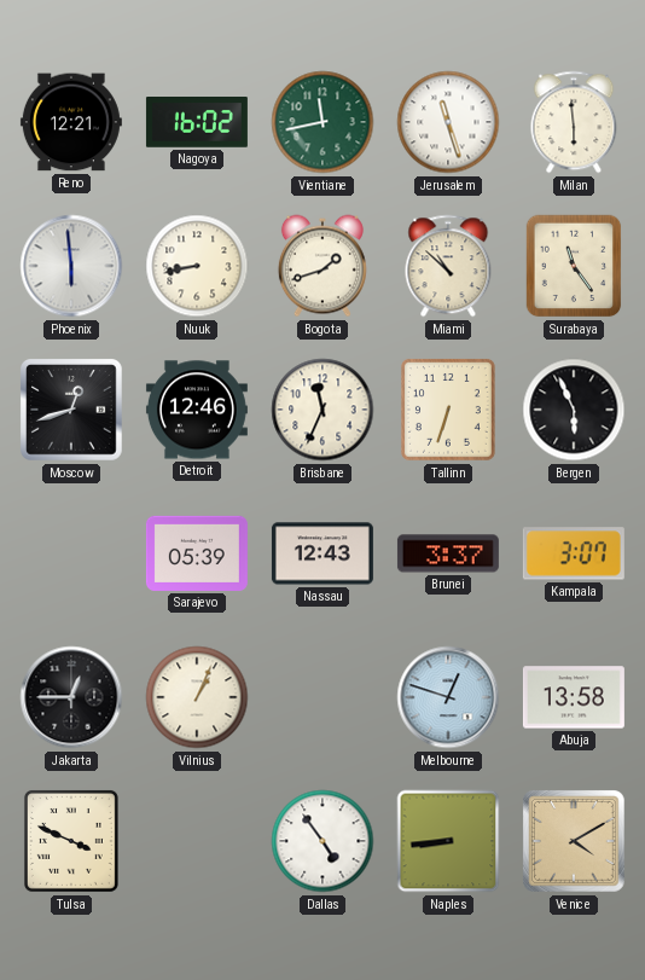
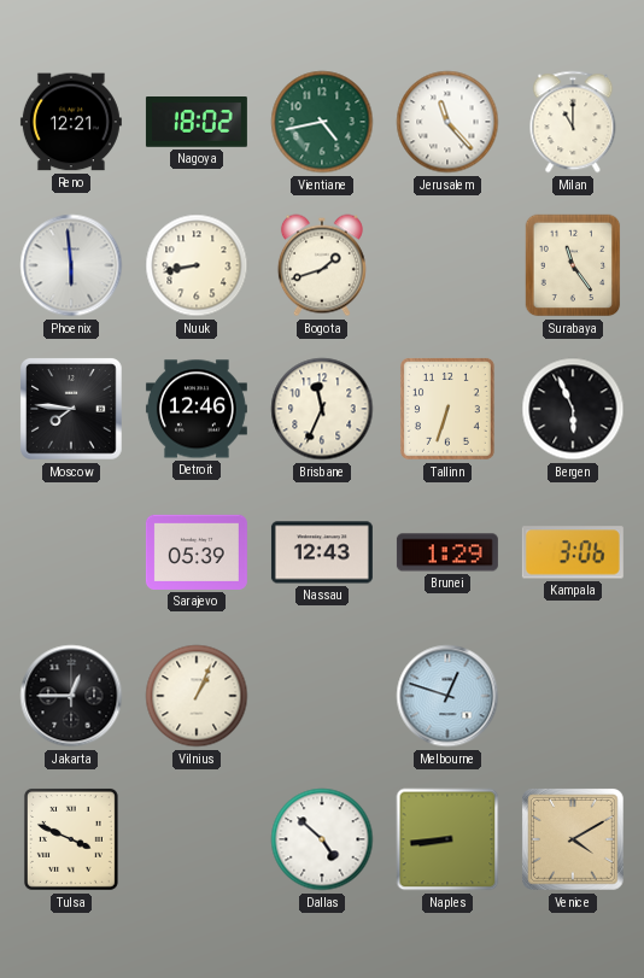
Nagoya: 16:02 -> 18:02 (197, 122)
Vientiane: 11:43 -> 4:43 (322, 122)
Jerusalem: 11:27 -> 11:23 (447, 122)
Milan: 5:59 -> 11:00 (573, 122)
Miami: 10:52 -> none (448, 266)
Moscow: 12:42 -> 7:46 (72, 410)
Brunei: 3:37 -> 1:29 (447, 552)
Kampala: 3:07 -> 3:06 (573, 552)
Abuja: 13:58 -> none (574, 697)
Dallas: 4:54 -> 4:52 (322, 839)
